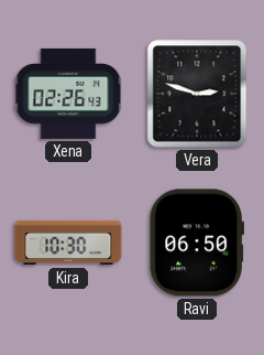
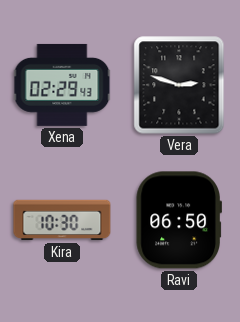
Xena: 02:26 -> 02:29 (62, 85)
